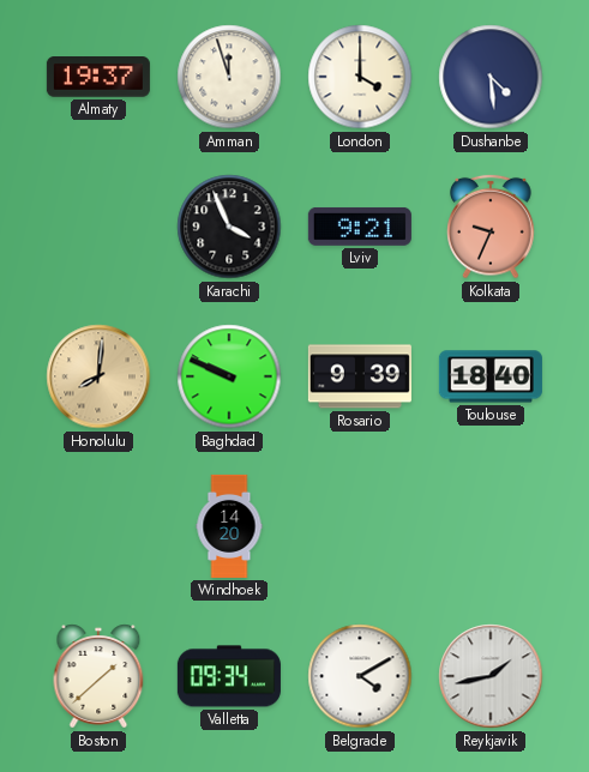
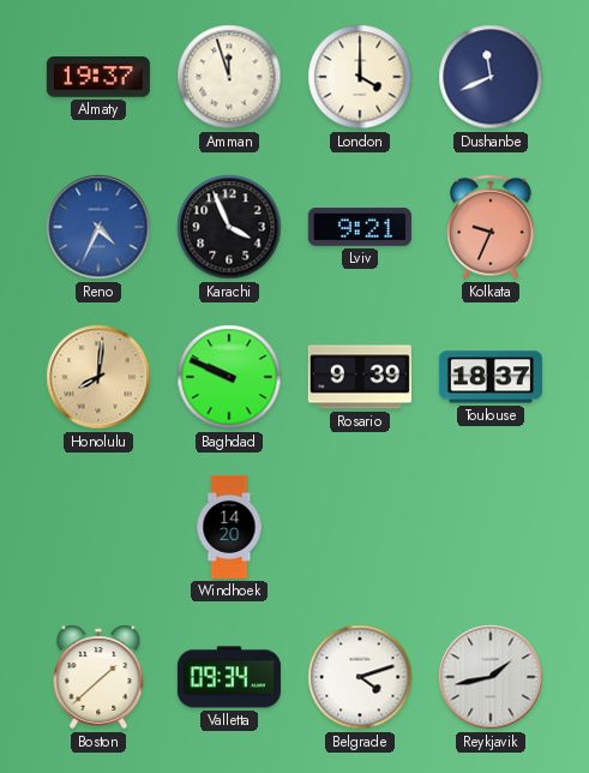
Dushanbe: 4:29 -> 11:41 (491, 77)
Reno: none -> 4:34 (98, 227)
Toulouse: 18:40 -> 18:37 (491, 377)
Belgrade: 4:10 -> 4:12 (360, 677)
